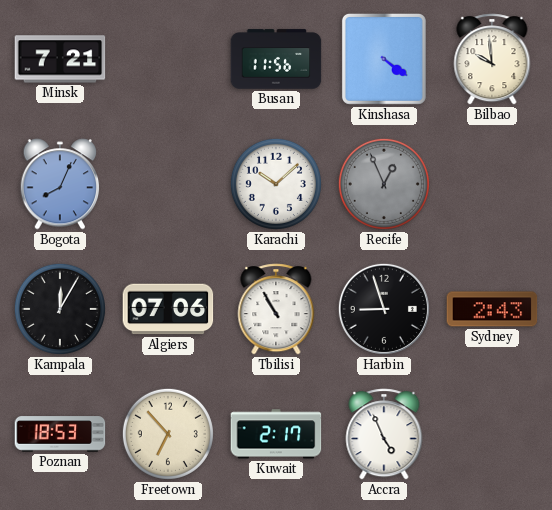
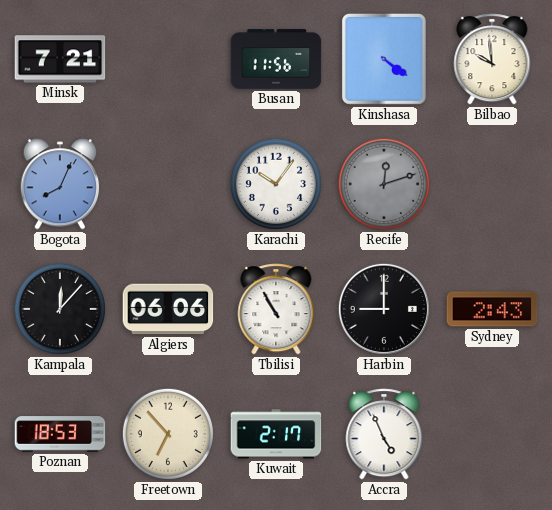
Karachi: 10:08 -> 10:06 (276, 184)
Recife: 12:56 -> 12:12 (384, 184)
Kampala: 12:05 -> 12:07 (60, 309)
Algiers: 07:06 -> 06:06 (168, 309)
Harbin: 8:57 -> 9:00 (384, 309)
